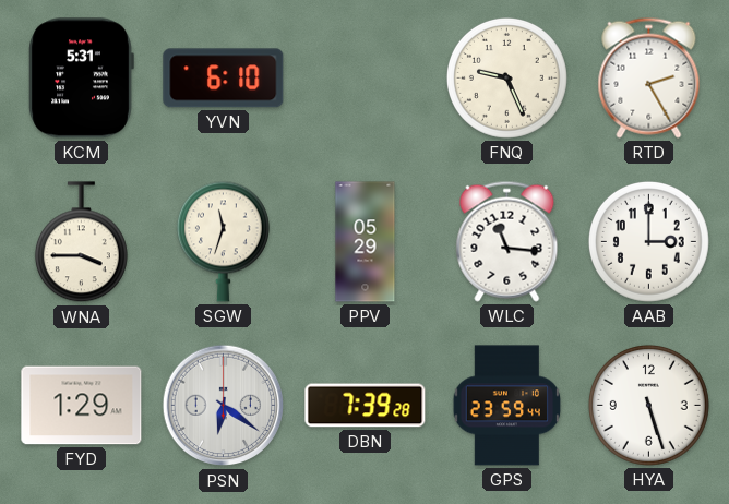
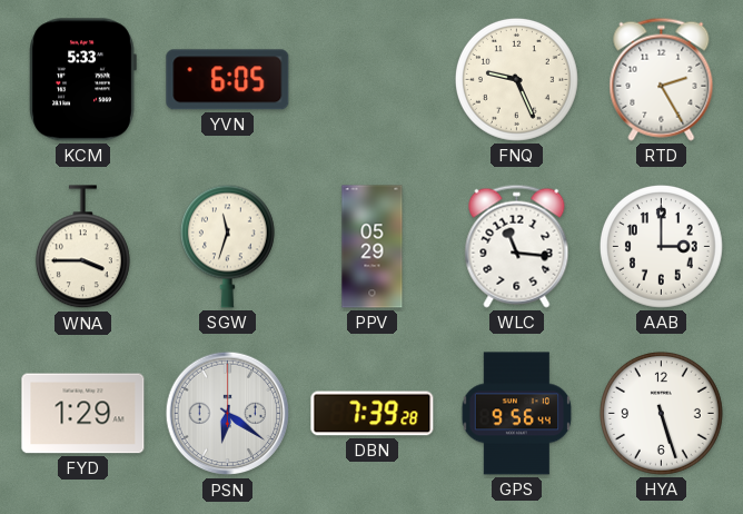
KCM: 5:31 -> 5:33 (82, 80)
YVN: 6:10 -> 6:05 (228, 80)
GPS: 23:59 -> 9:56 (517, 414)
